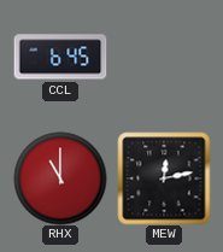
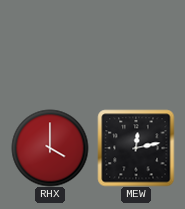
CCL: 6:45 -> none (60, 57)
RHX: 11:00 -> 4:00 (50, 148)
